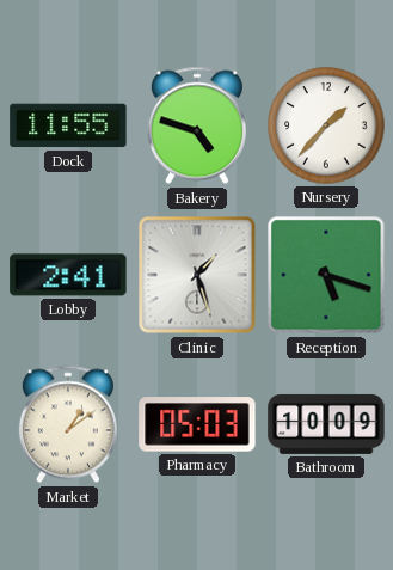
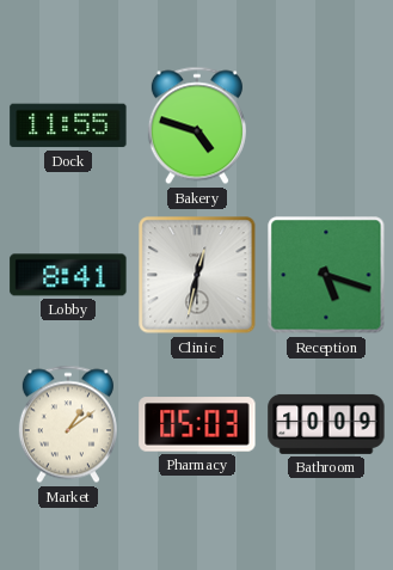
Nursery: 1:37 -> none (326, 125)
Lobby: 2:41 -> 8:41 (68, 275)
Clinic: 1:27 -> 12:32 (197, 275)
